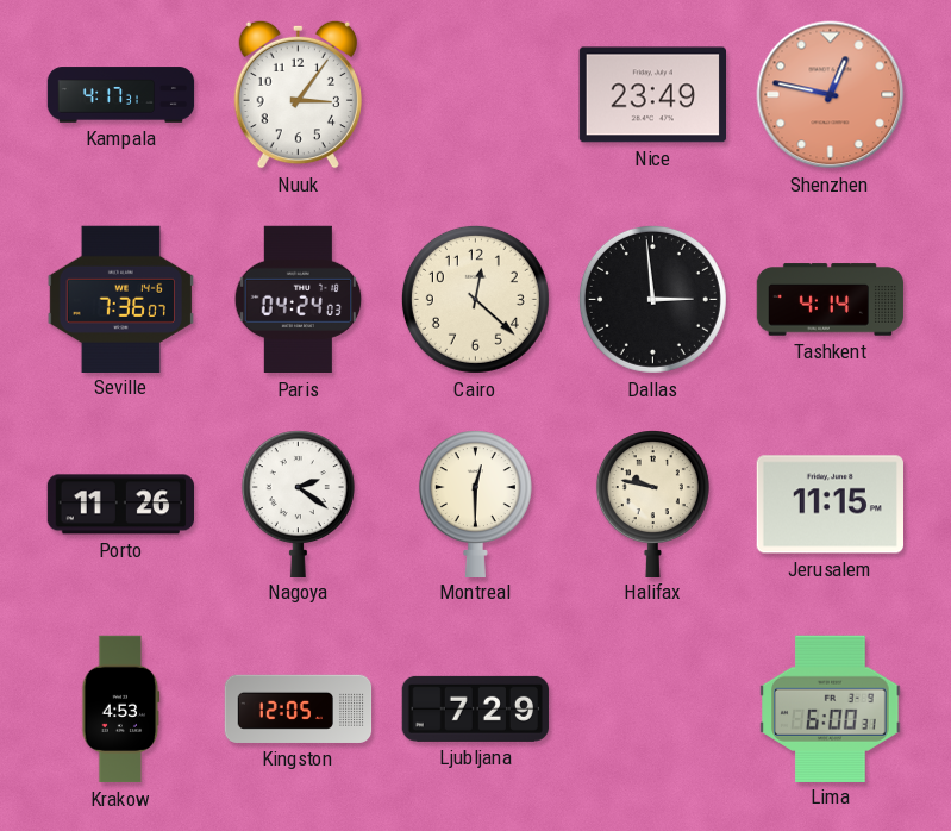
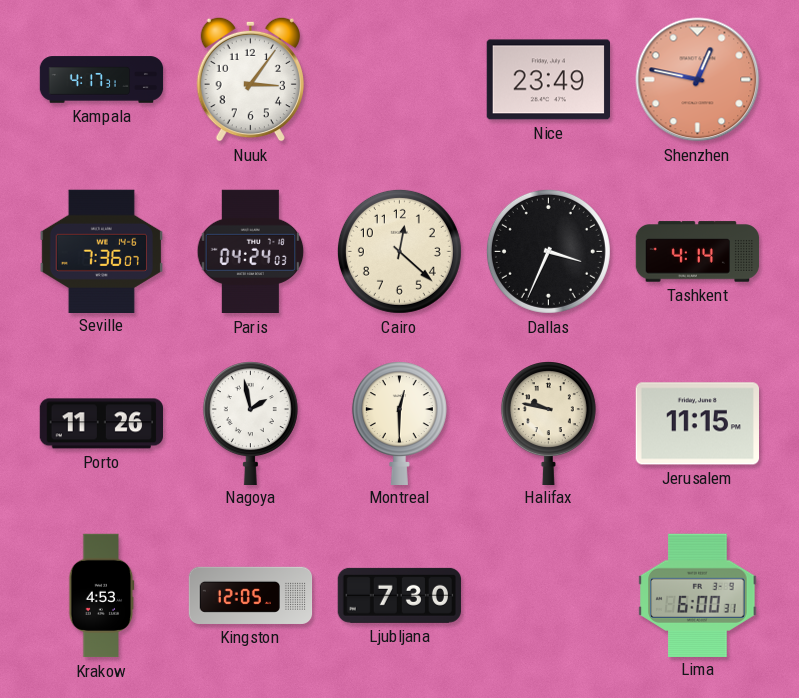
Dallas: 2:59 -> 3:34 (548, 251)
Nagoya: 2:21 -> 1:58 (250, 423)
Ljubljana: 7:29 -> 7:30 (399, 595)
